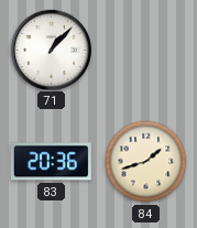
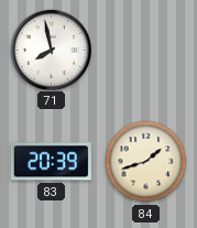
71: 1:07 -> 7:58 (51, 50)
83: 20:36 -> 20:39 (51, 162)
